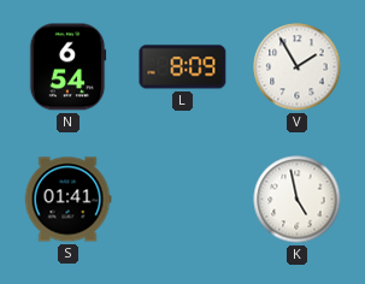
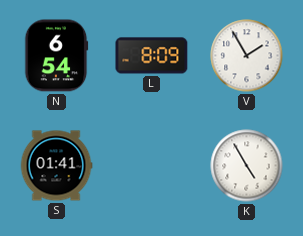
K: 4:58 -> 4:55 (247, 166)
